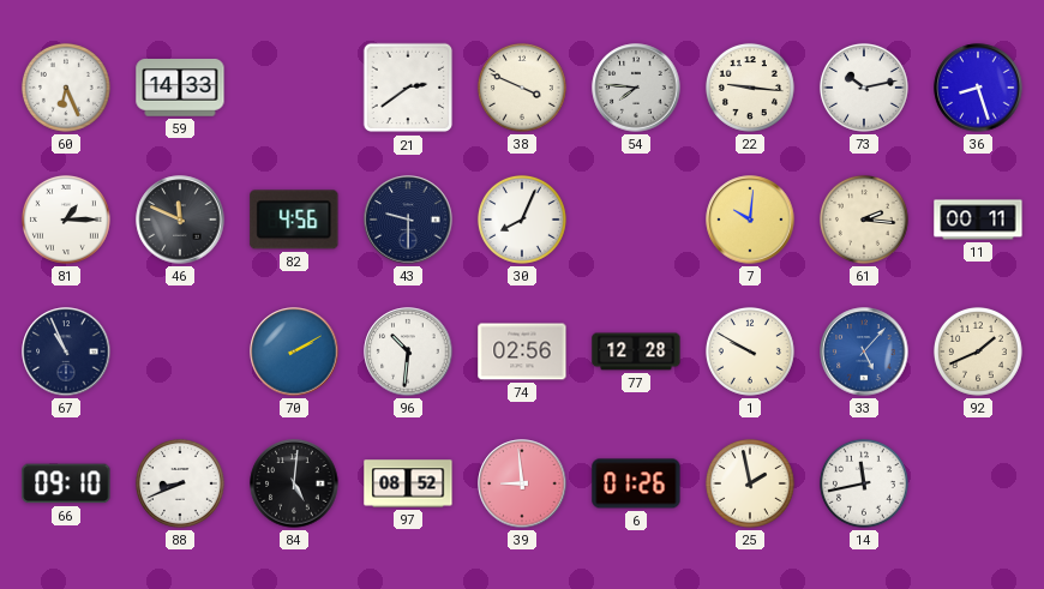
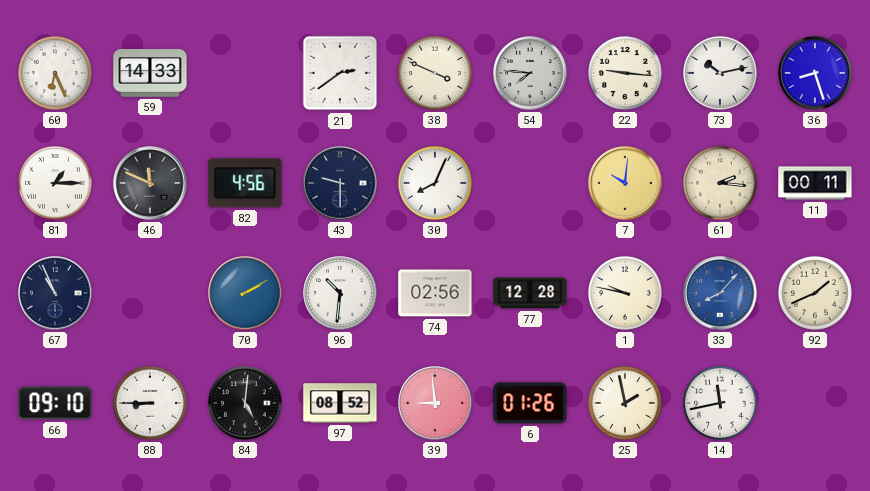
1: 9:50 -> 9:47 (625, 293)
33: 5:07 -> 8:07 (720, 293)
88: 8:41 -> 8:45 (150, 403)
